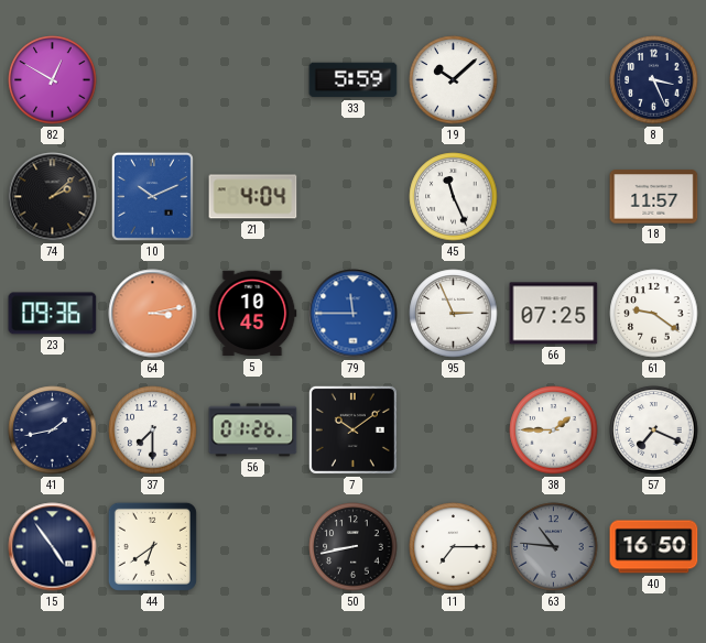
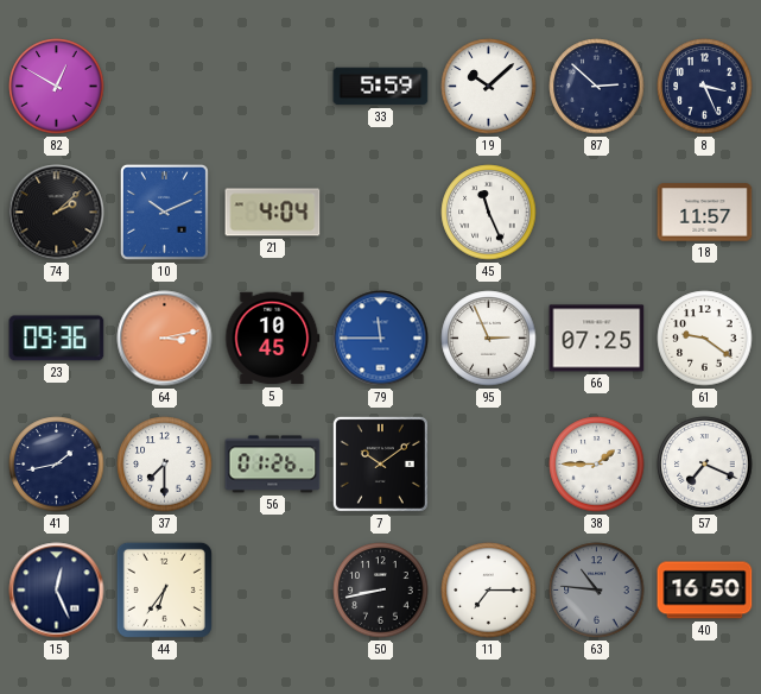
87: none -> 2:52 (597, 87)
15: 4:54 -> 12:26 (57, 591)
44: 6:39 -> 6:36 (164, 589)
